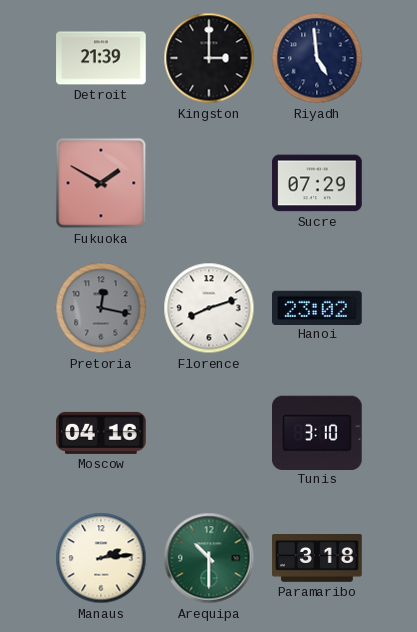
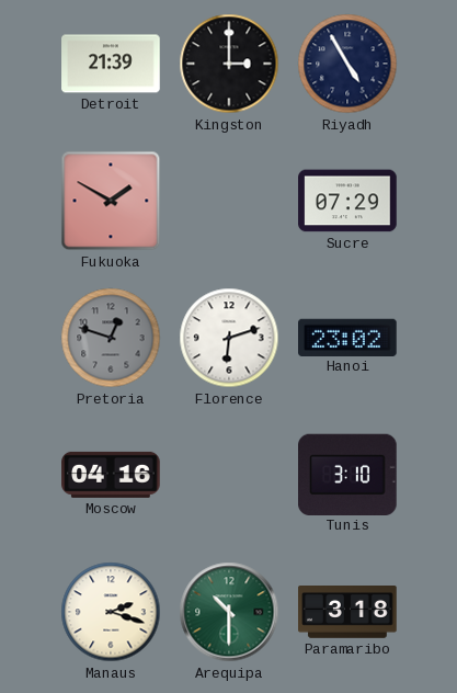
Riyadh: 4:59 -> 4:55 (347, 64)
Pretoria: 12:17 -> 12:48 (111, 338)
Florence: 8:12 -> 6:12 (229, 338)
Manaus: 2:14 -> 2:18 (111, 612)
